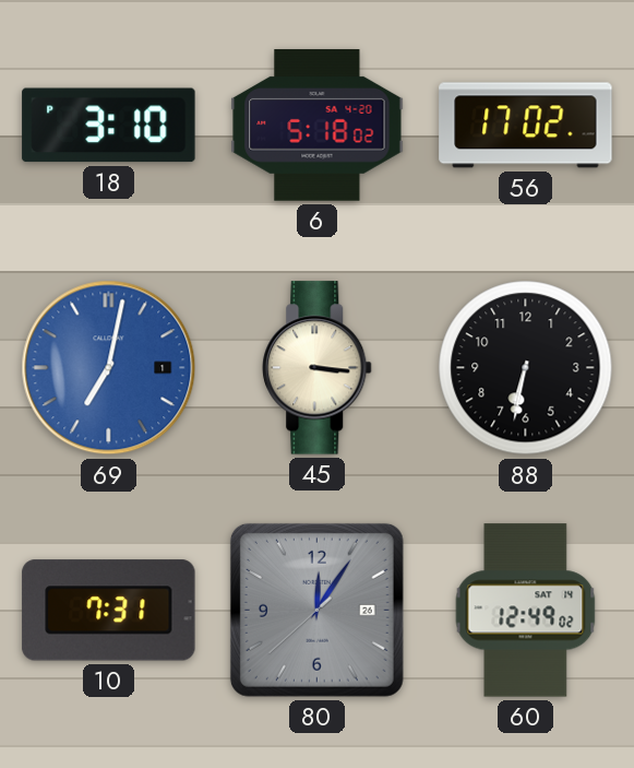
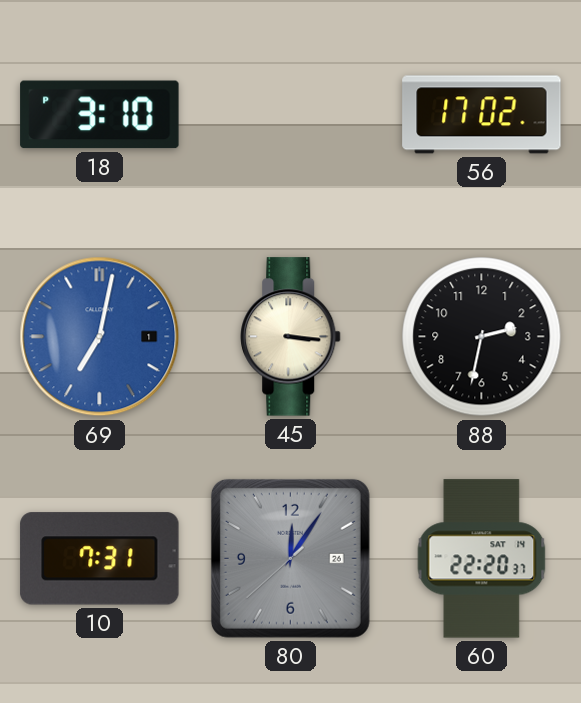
6: 5:18 -> none (318, 126)
88: 6:32 -> 2:32 (482, 337)
60: 12:49 -> 22:20 (482, 559)
